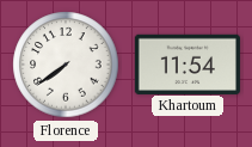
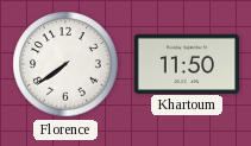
Khartoum: 11:54 -> 11:50 (187, 63)
